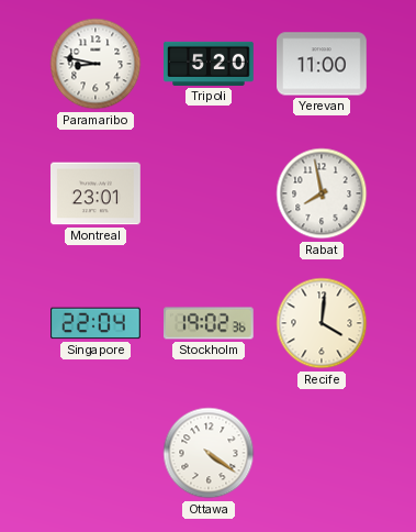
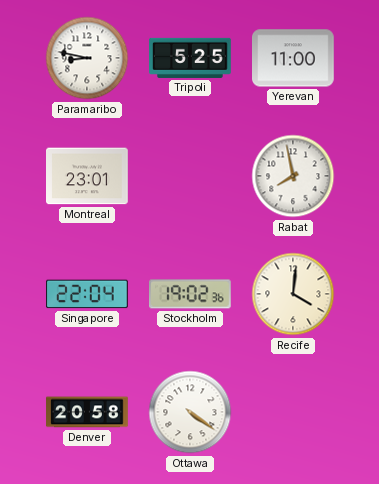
Tripoli: 5:20 -> 5:25 (190, 58)
Denver: none -> 20:58 (87, 412)
